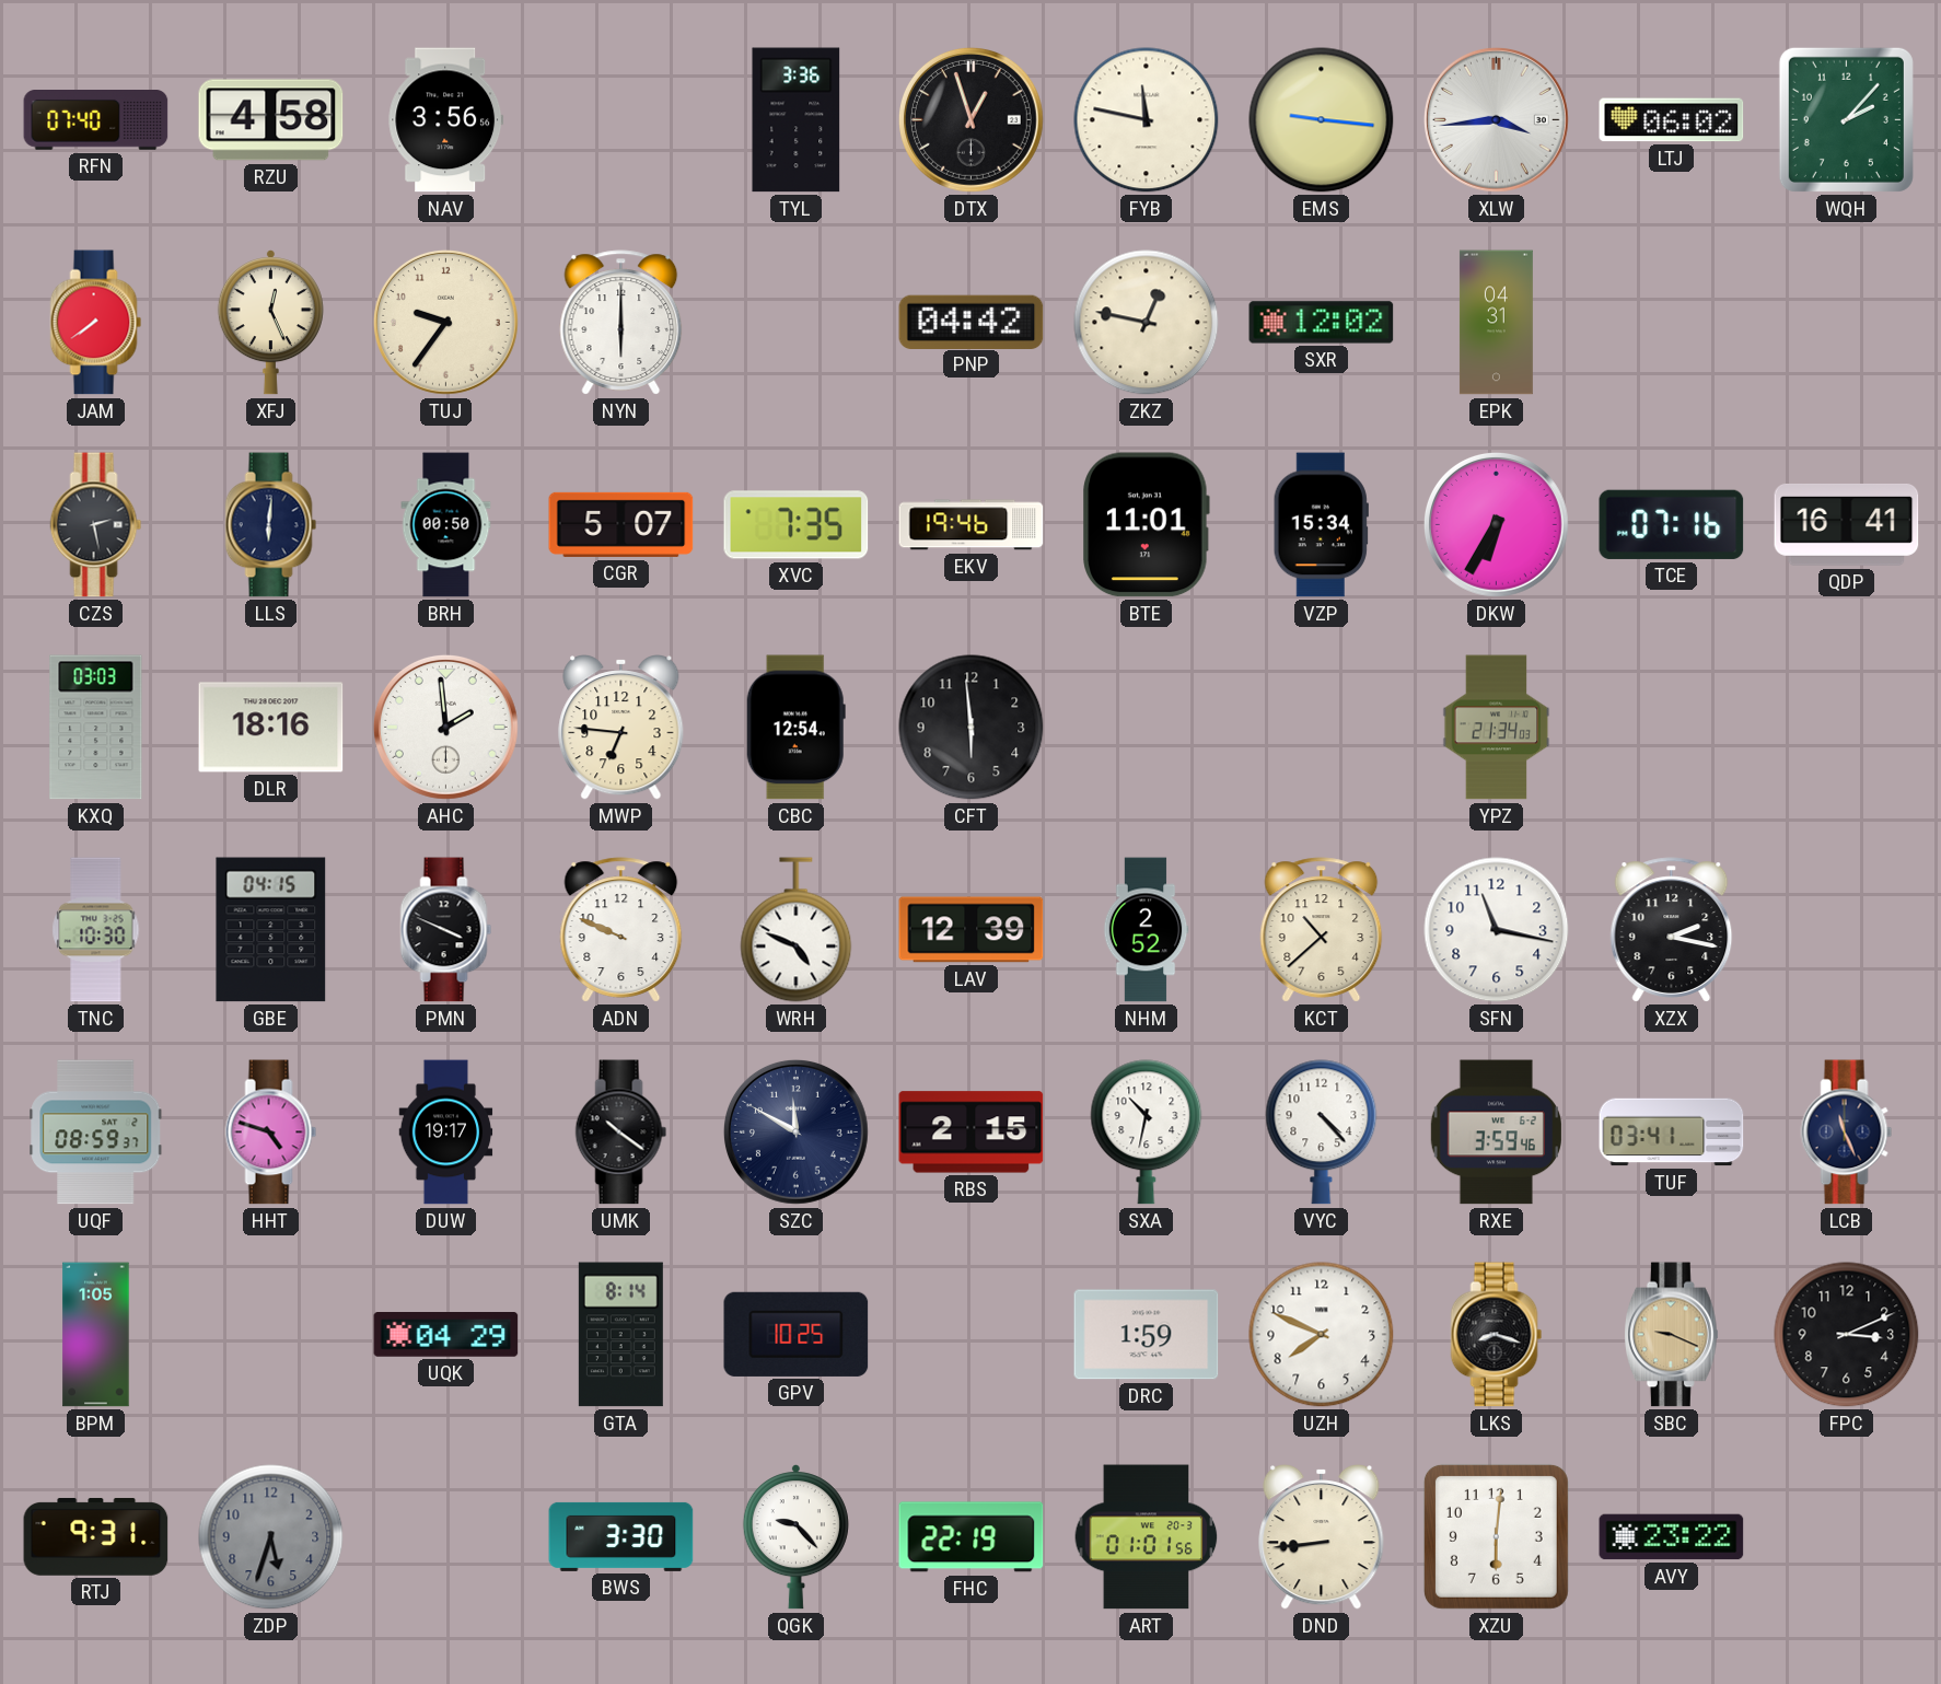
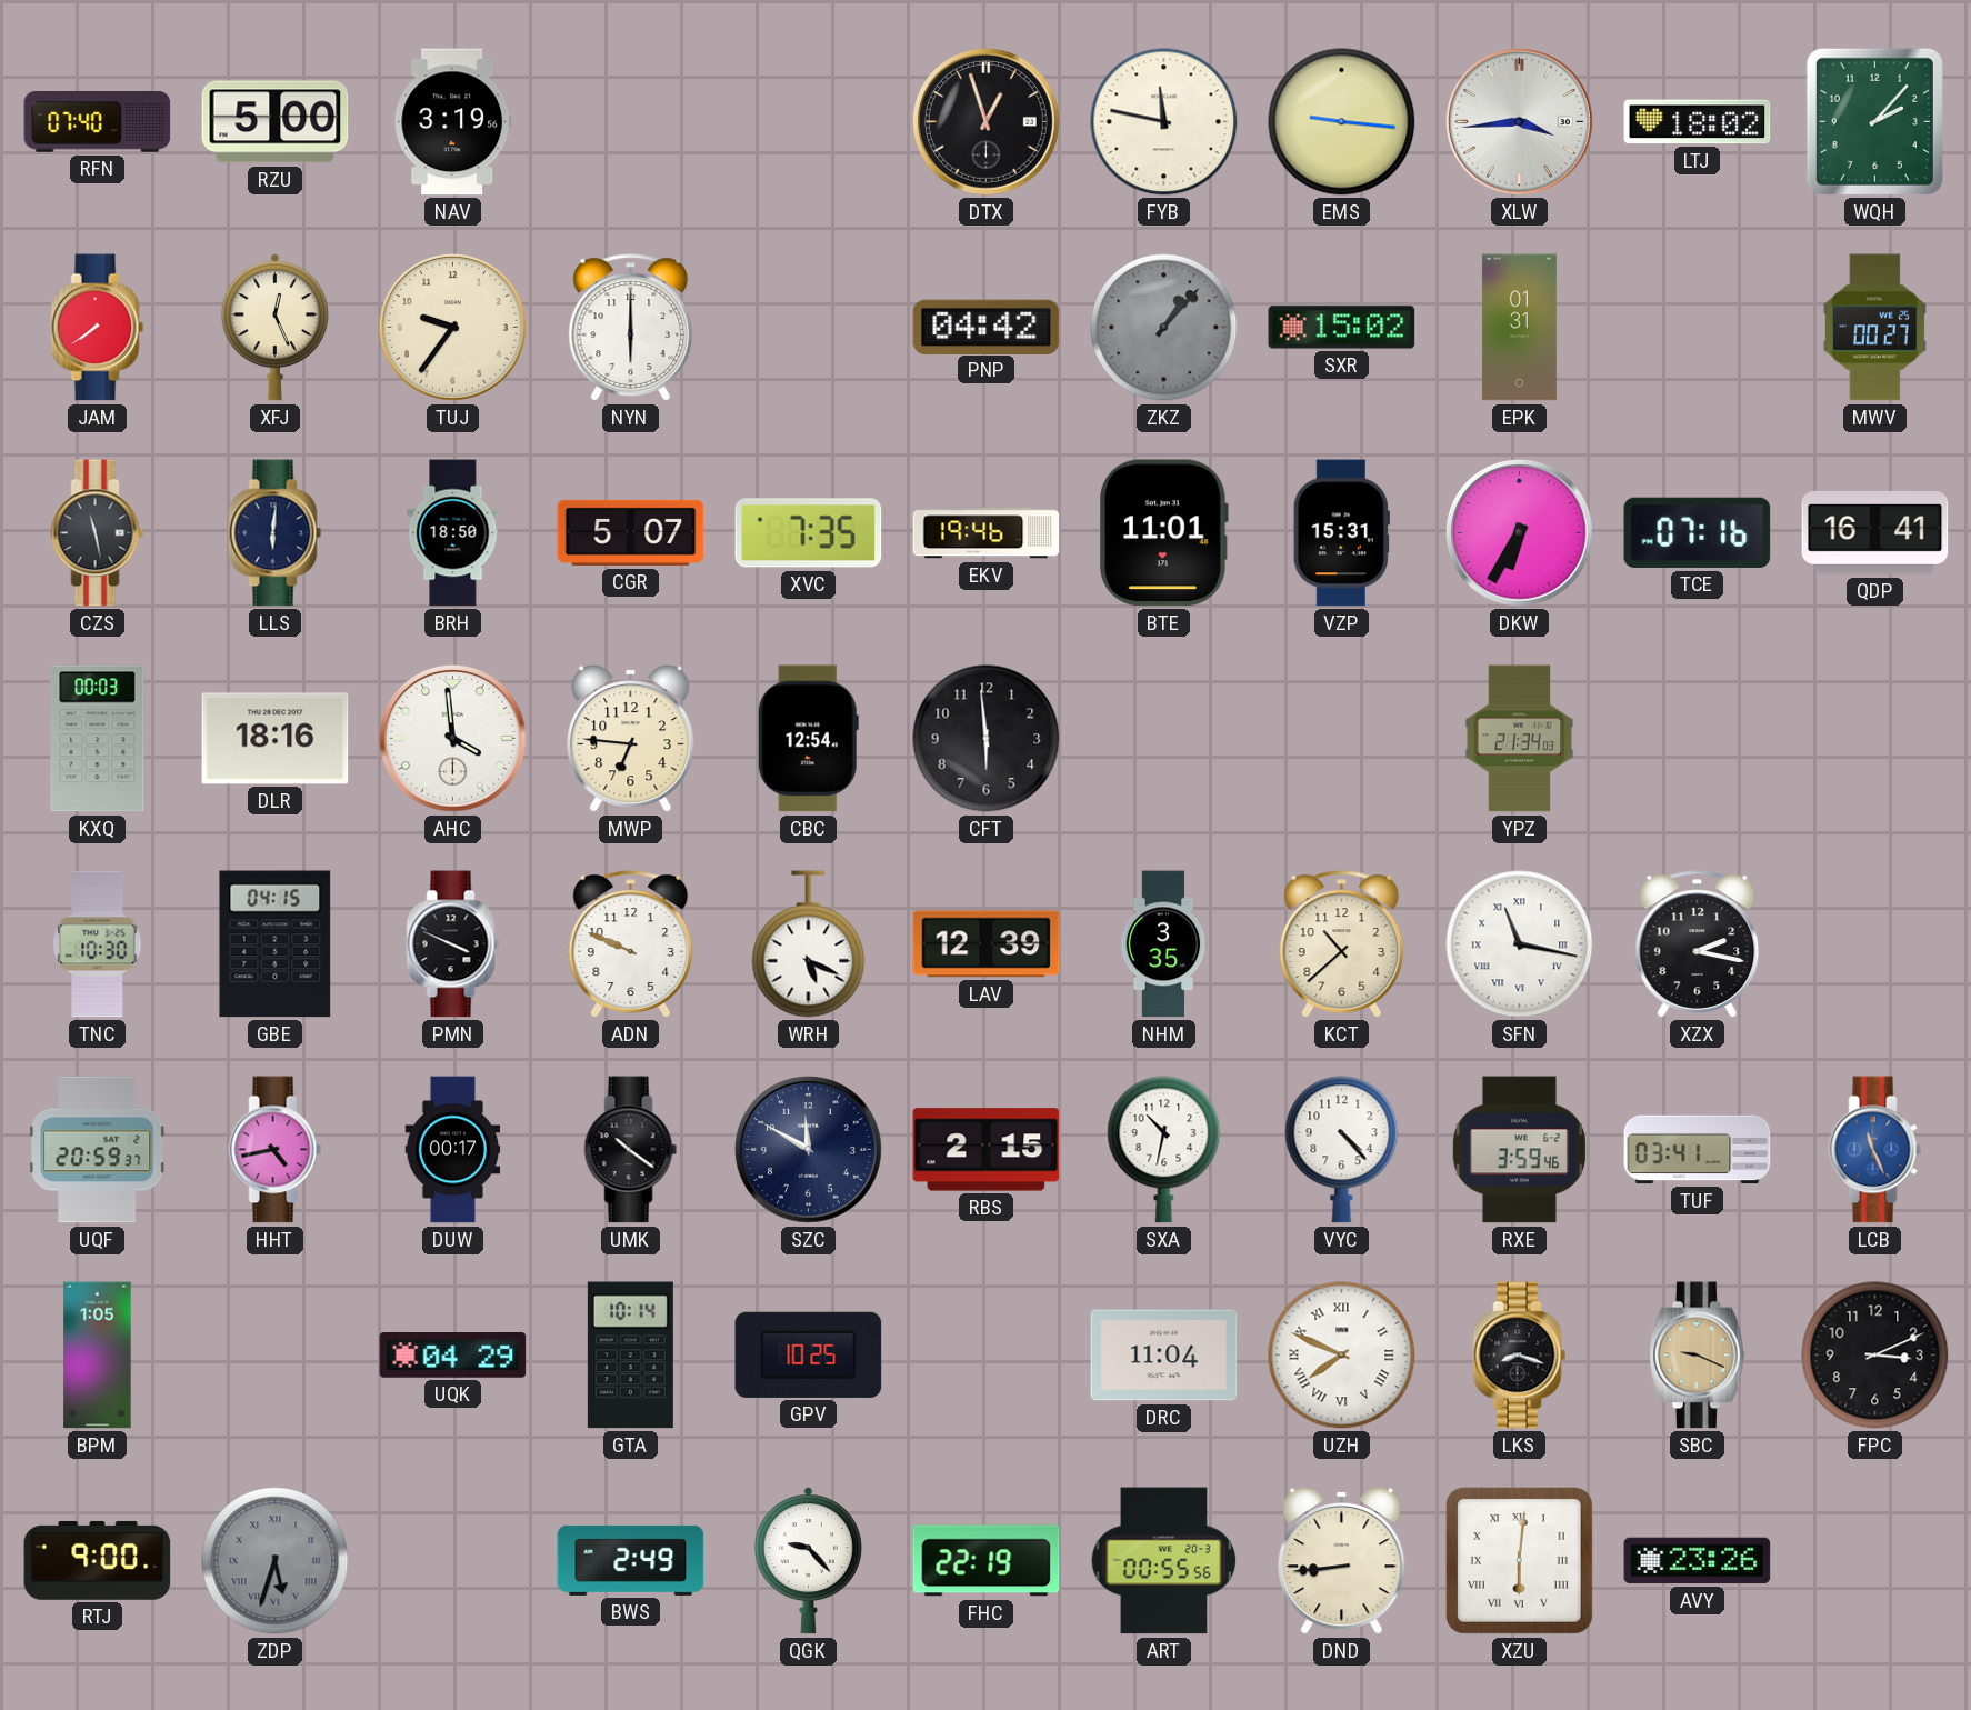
RZU: 4:58 -> 5:00 (276, 122)
NAV: 3:56 -> 3:19 (453, 122)
TYL: 3:36 -> none (797, 120)
LTJ: 06:02 -> 18:02 (1698, 122)
ZKZ: 12:47 -> 1:07 (1164, 328)
ZKZ dial: cream -> grey (1164, 328)
SXR: 12:02 -> 15:02 (1342, 328)
EPK: 04:31 -> 01:31 (1519, 328)
MWV: none -> 00:27 (1874, 328)
CZS: 2:28 -> 11:28 (98, 533)
BRH: 00:50 -> 18:50 (453, 533)
VZP: 15:34 -> 15:31 (1341, 533)
KXQ: 03:03 -> 00:03 (98, 739)
AHC: 1:59 -> 3:59 (452, 738)
WRH: 4:49 -> 5:19 (809, 944)
NHM: 2:52 -> 3:35 (1163, 944)
SFN numerals: Arabic -> Roman (1520, 944)
UQF: 08:59 -> 20:59 (98, 1150)
HHT: 4:48 -> 4:43 (276, 1150)
DUW: 19:17 -> 00:17 (453, 1150)
LCB dial: navy -> blue (1875, 1150)
GTA: 8:14 -> 10:14 (630, 1356)
DRC: 1:59 -> 11:04 (1164, 1356)
UZH numerals: Arabic -> Roman (1342, 1356)
RTJ: 9:31 -> 9:00 (98, 1561)
ZDP numerals: Arabic -> Roman (276, 1561)
BWS: 3:30 -> 2:49 (631, 1560)
ART: 01:01 -> 00:55 (1164, 1561)
XZU numerals: Arabic -> Roman (1519, 1560)
AVY: 23:22 -> 23:26 (1698, 1561)
